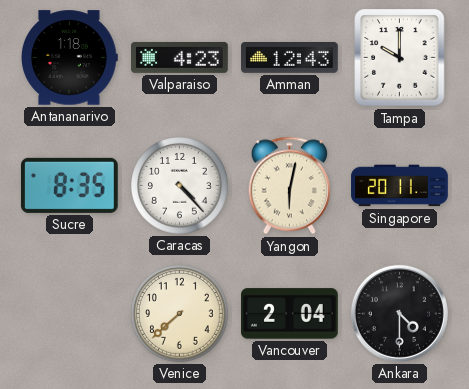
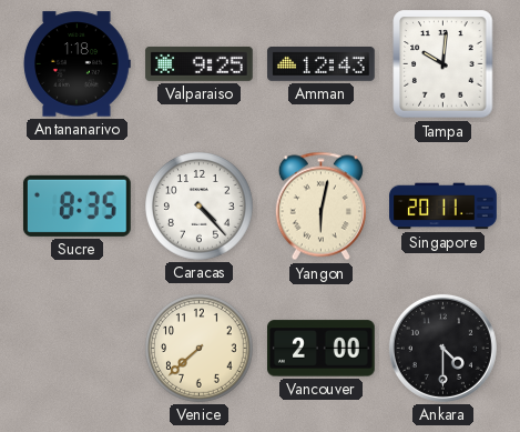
Valparaiso: 4:23 -> 9:25 (200, 63)
Tampa: 10:00 -> 10:01 (443, 64)
Vancouver: 2:04 -> 2:00 (322, 349)
